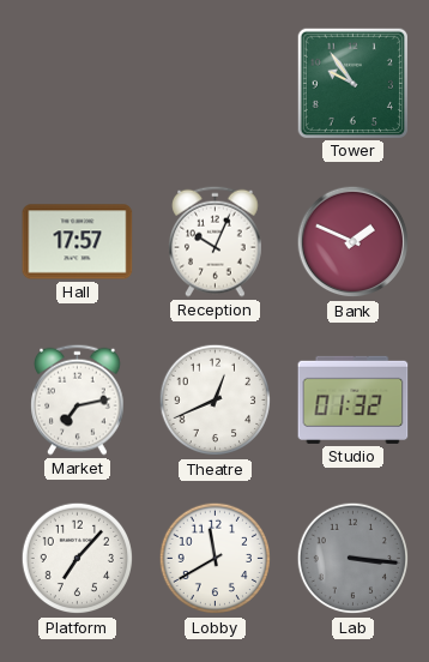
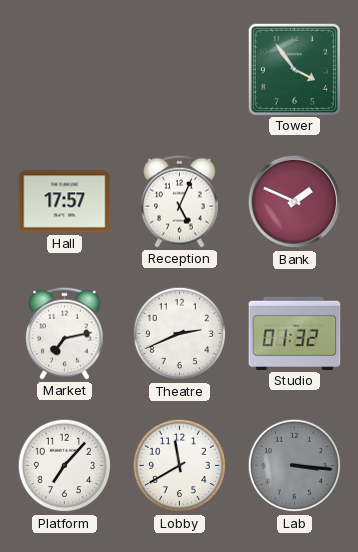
Tower: 9:54 -> 3:54 (294, 69)
Reception: 10:04 -> 5:04 (180, 201)
Theatre: 12:41 -> 2:41 (180, 334)
